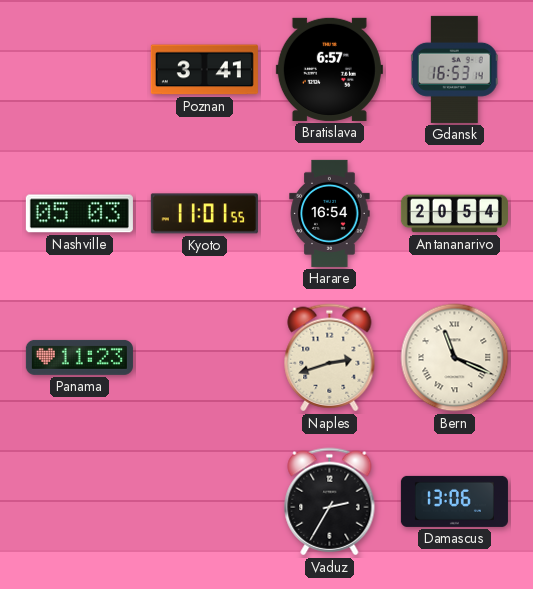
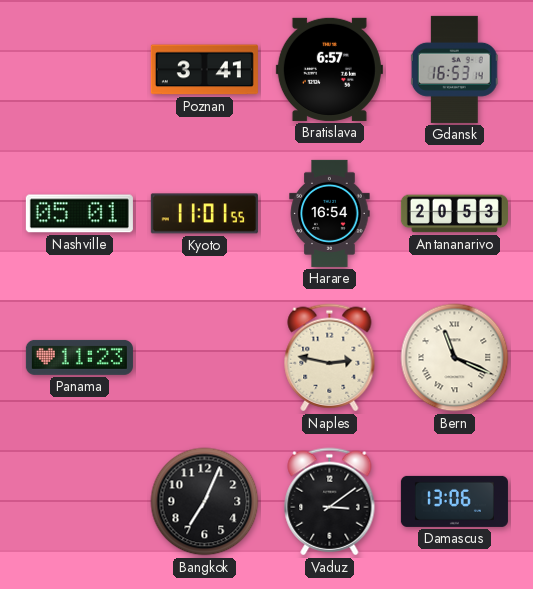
Nashville: 05:03 -> 05:01 (79, 214)
Antananarivo: 20:54 -> 20:53 (454, 214)
Naples: 2:42 -> 2:47 (330, 358)
Bangkok: none -> 7:04 (205, 502)
Vaduz: 2:35 -> 3:09 (330, 502)
